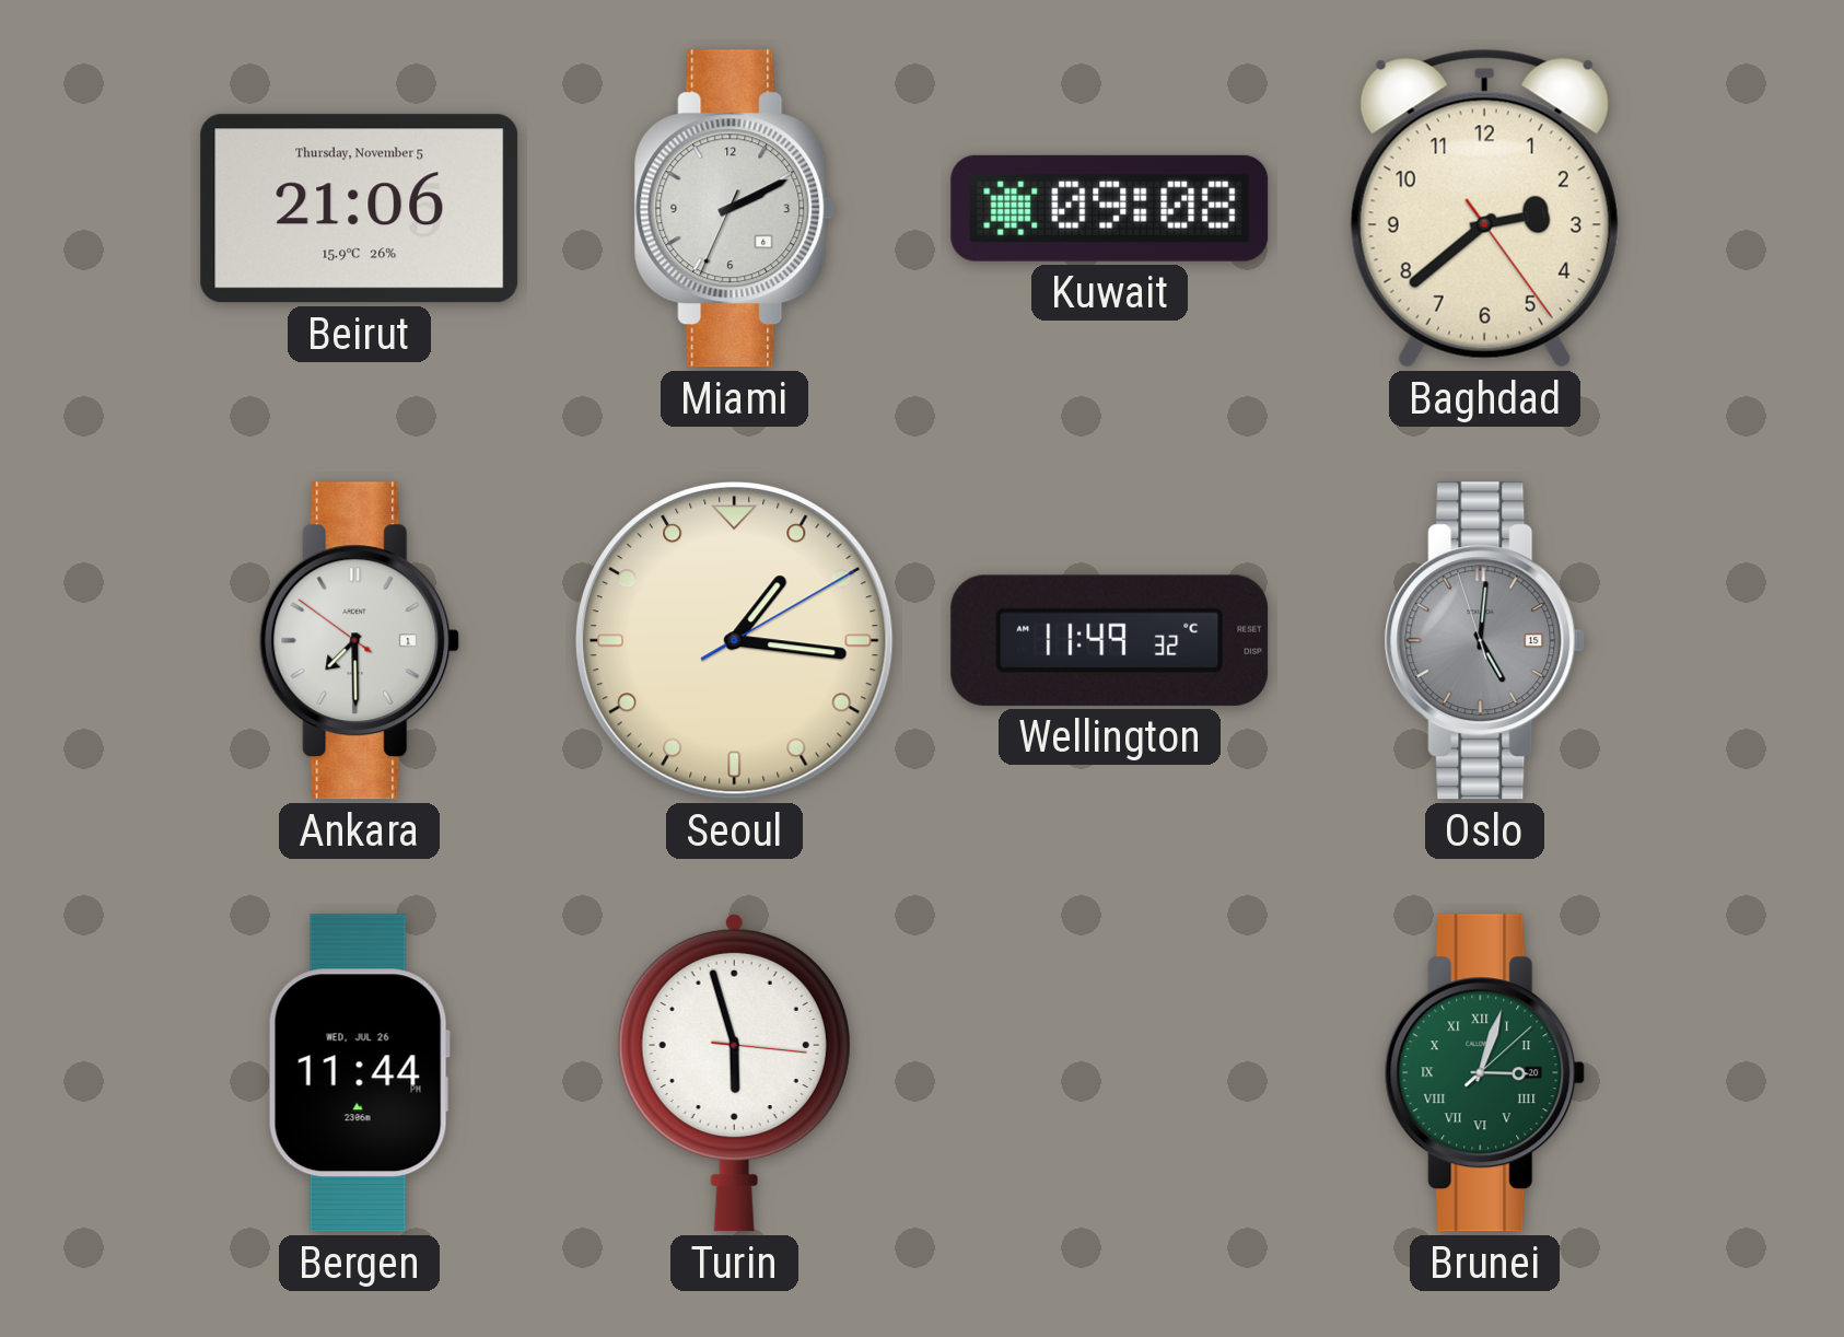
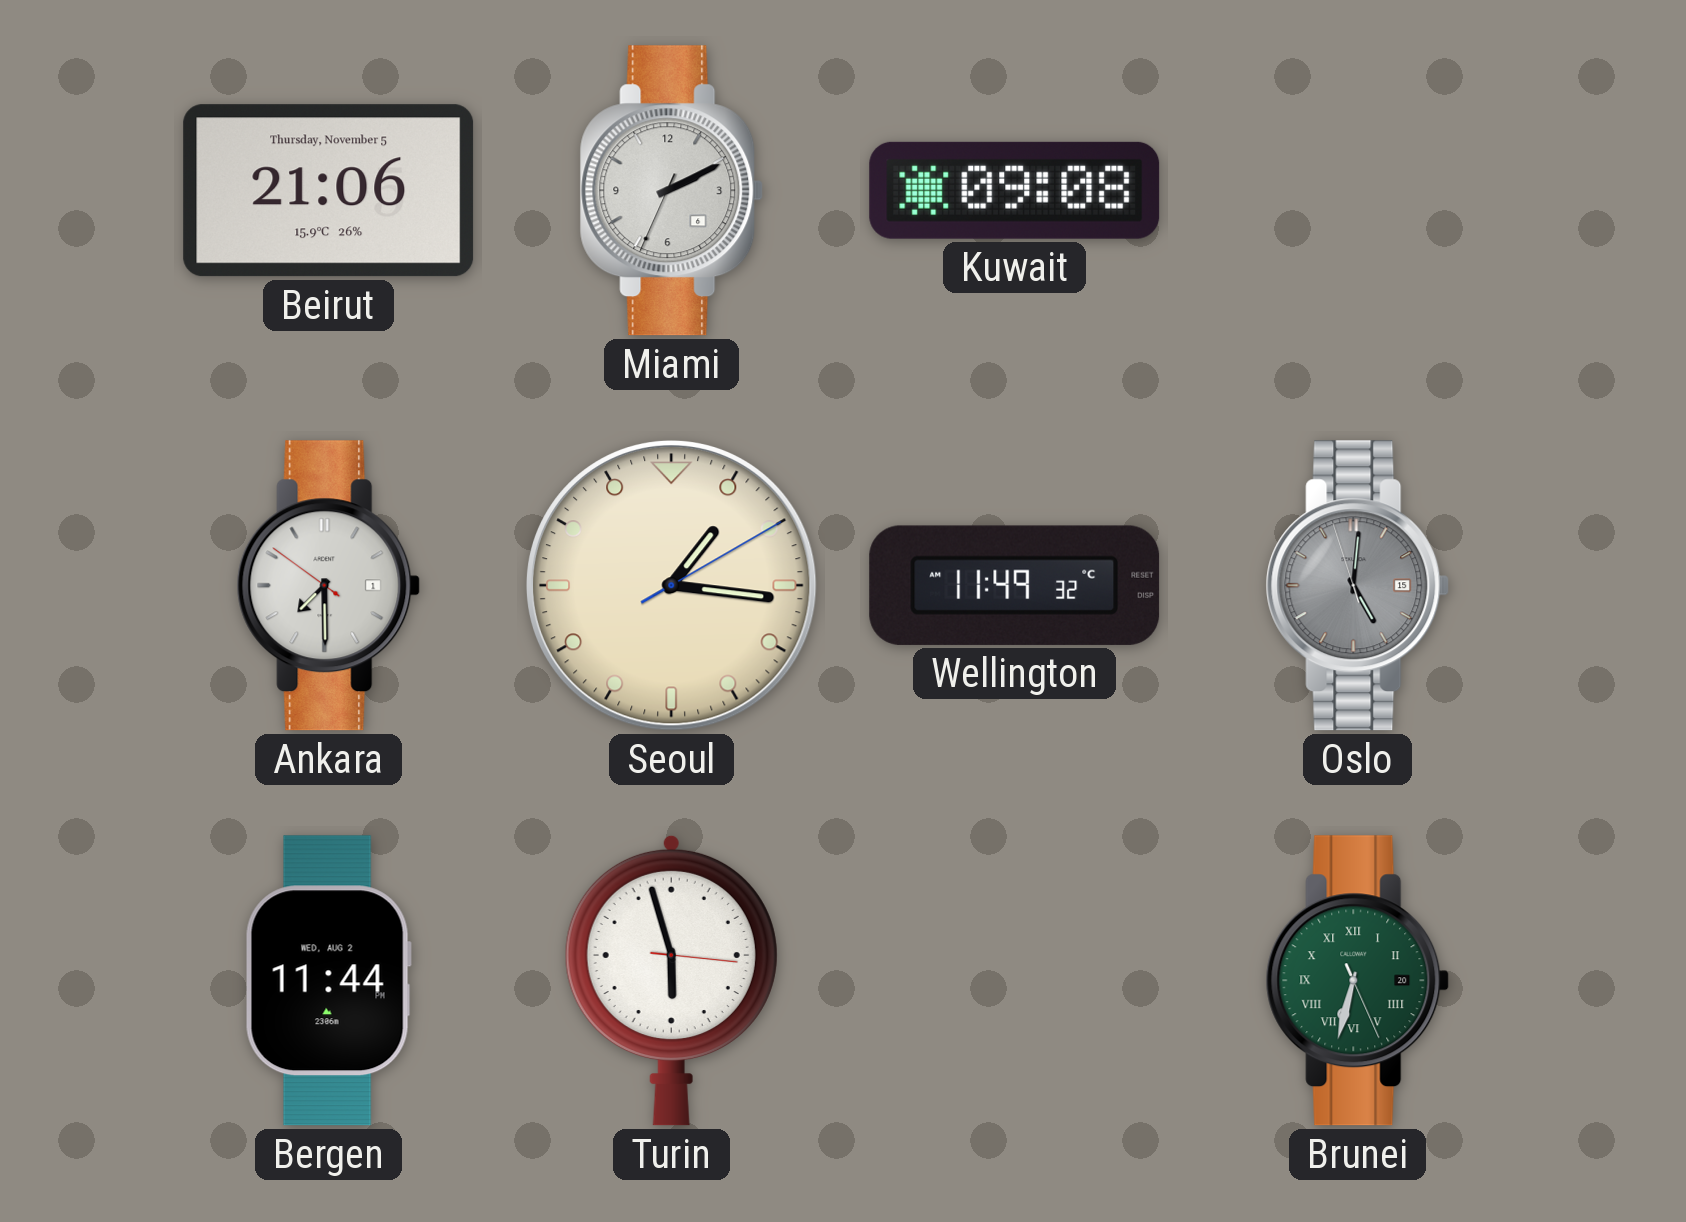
Baghdad: 2:38 -> none (1484, 208)
Bergen date: WED, JUL 26 -> WED, AUG 2 (328, 981)
Brunei: 3:03 -> 6:32 (1358, 981)
